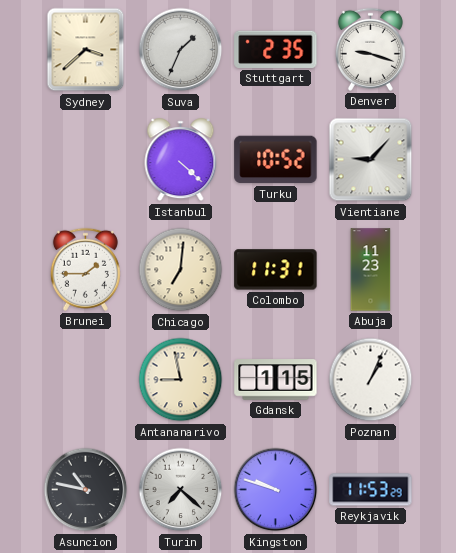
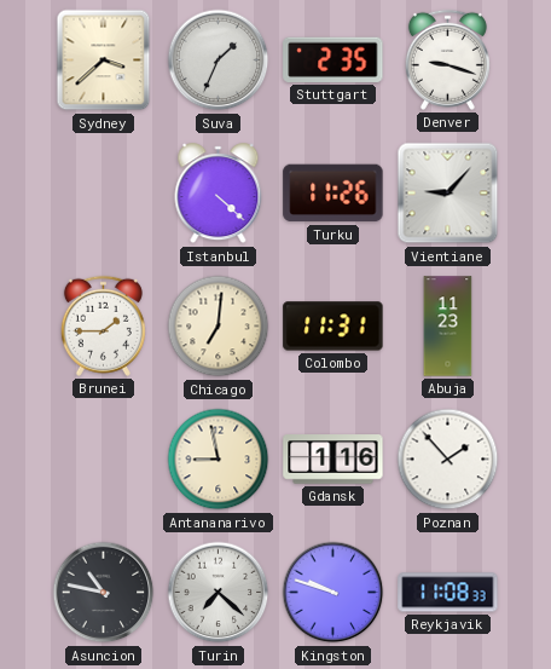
Turku: 10:52 -> 11:26 (333, 194)
Gdansk: 1:15 -> 1:16 (333, 460)
Poznan: 1:04 -> 1:53 (448, 460)
Reykjavik: 11:53 -> 11:08 (448, 593)
